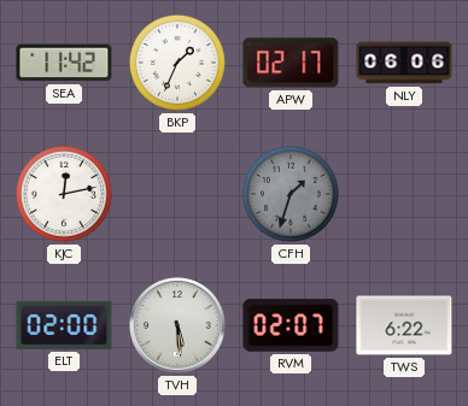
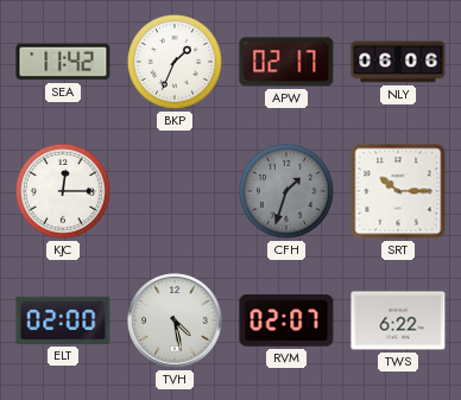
KJC: 12:13 -> 12:15 (63, 191)
SRT: none -> 10:15 (398, 191)
TVH: 5:29 -> 4:28 (175, 320)
